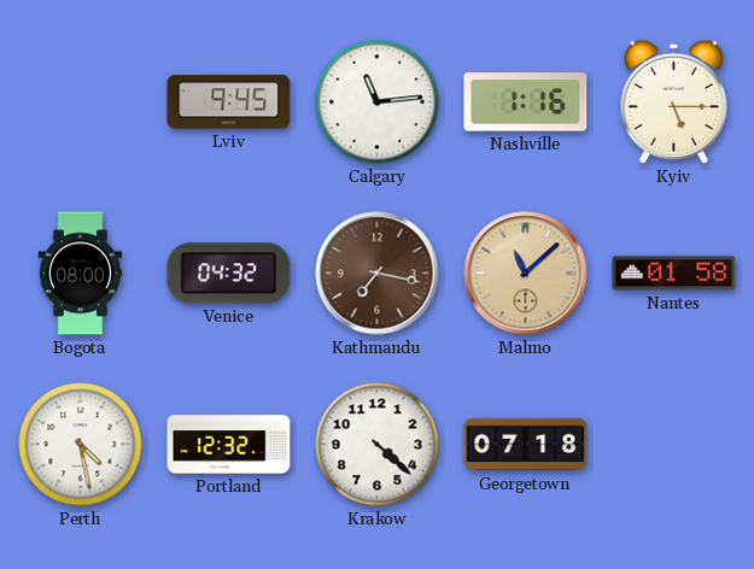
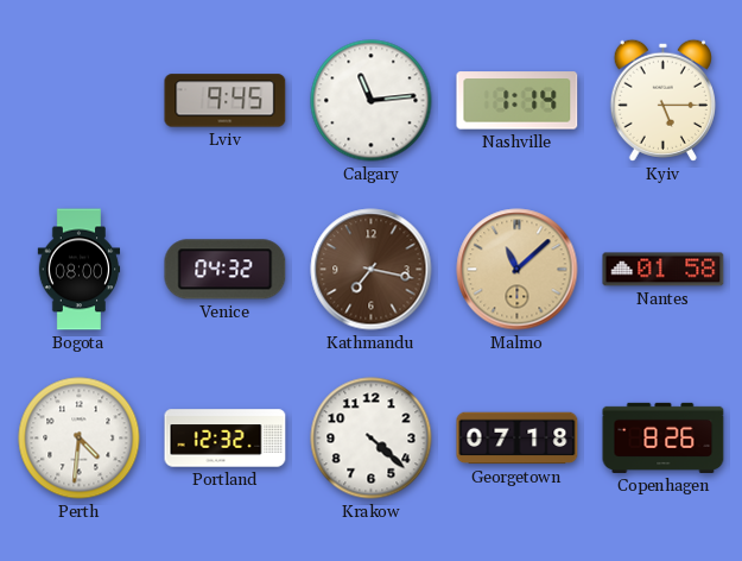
Nashville: 1:16 -> 1:14 (518, 101)
Perth: 4:28 -> 4:31 (80, 439)
Copenhagen: none -> 8:26 (664, 437)
